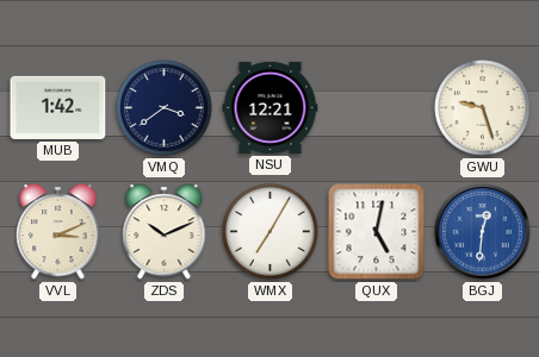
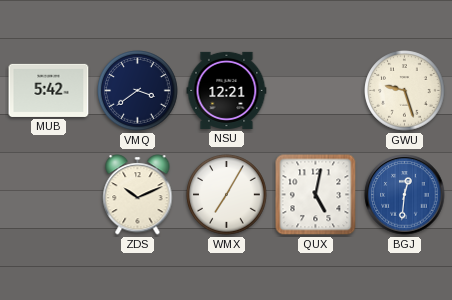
MUB: 1:42 -> 5:42 (49, 90)
VVL: 3:11 -> none (58, 232)
